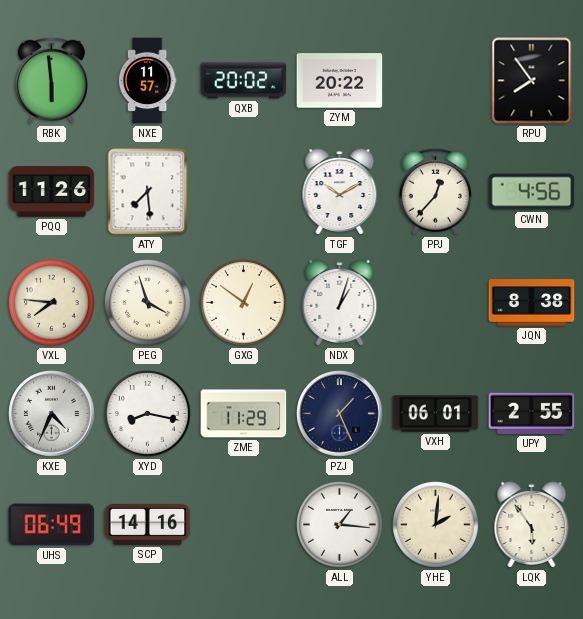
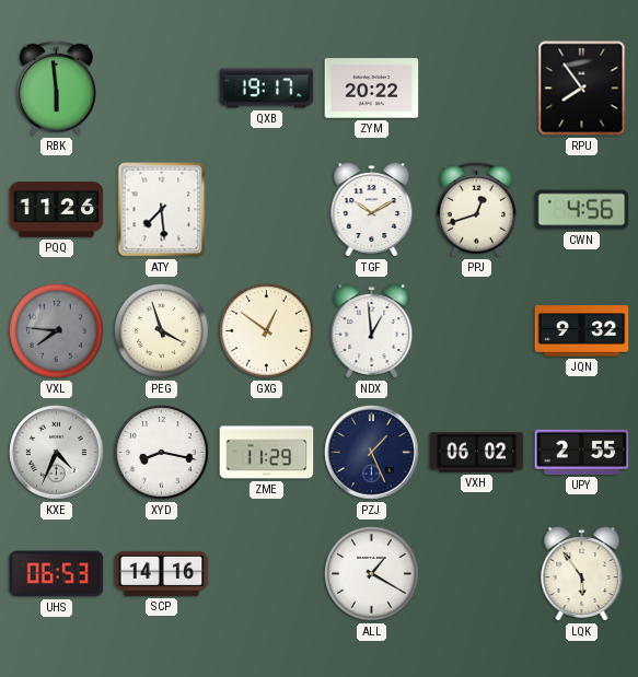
NXE: 11:57 -> none (147, 81)
QXB: 20:02 -> 19:17 (267, 89)
PPJ: 12:37 -> 12:42 (476, 209)
VXL dial: cream -> grey (57, 331)
NDX: 1:03 -> 12:59 (372, 331)
JQN: 8:38 -> 9:32 (582, 331)
VXH: 06:01 -> 06:02 (477, 453)
UHS: 06:49 -> 06:53 (57, 574)
ALL: 1:16 -> 1:20 (372, 574)
YHE: 2:01 -> none (436, 525)
